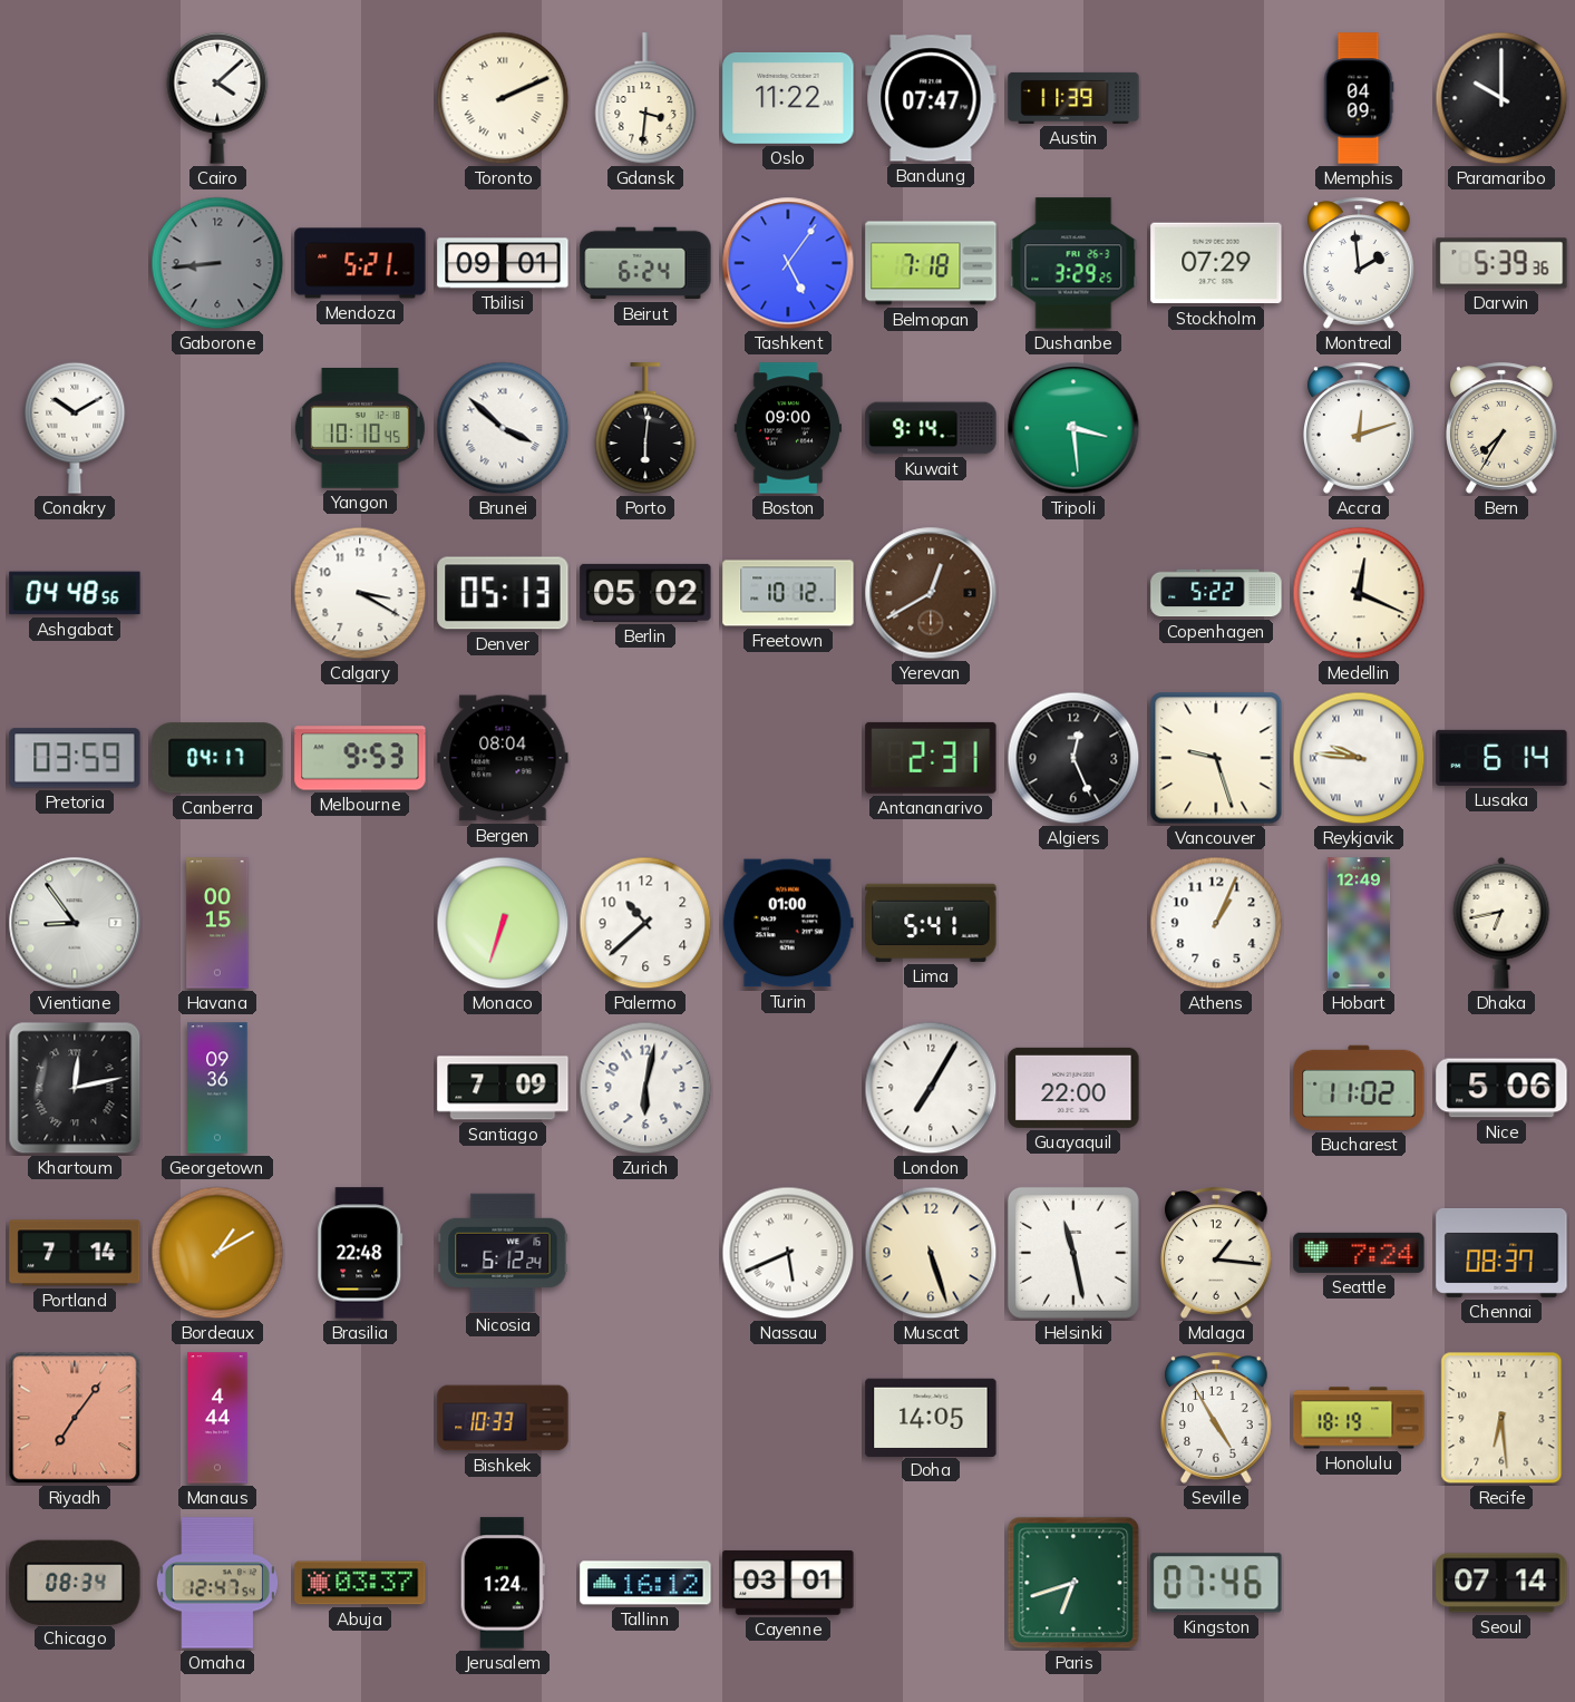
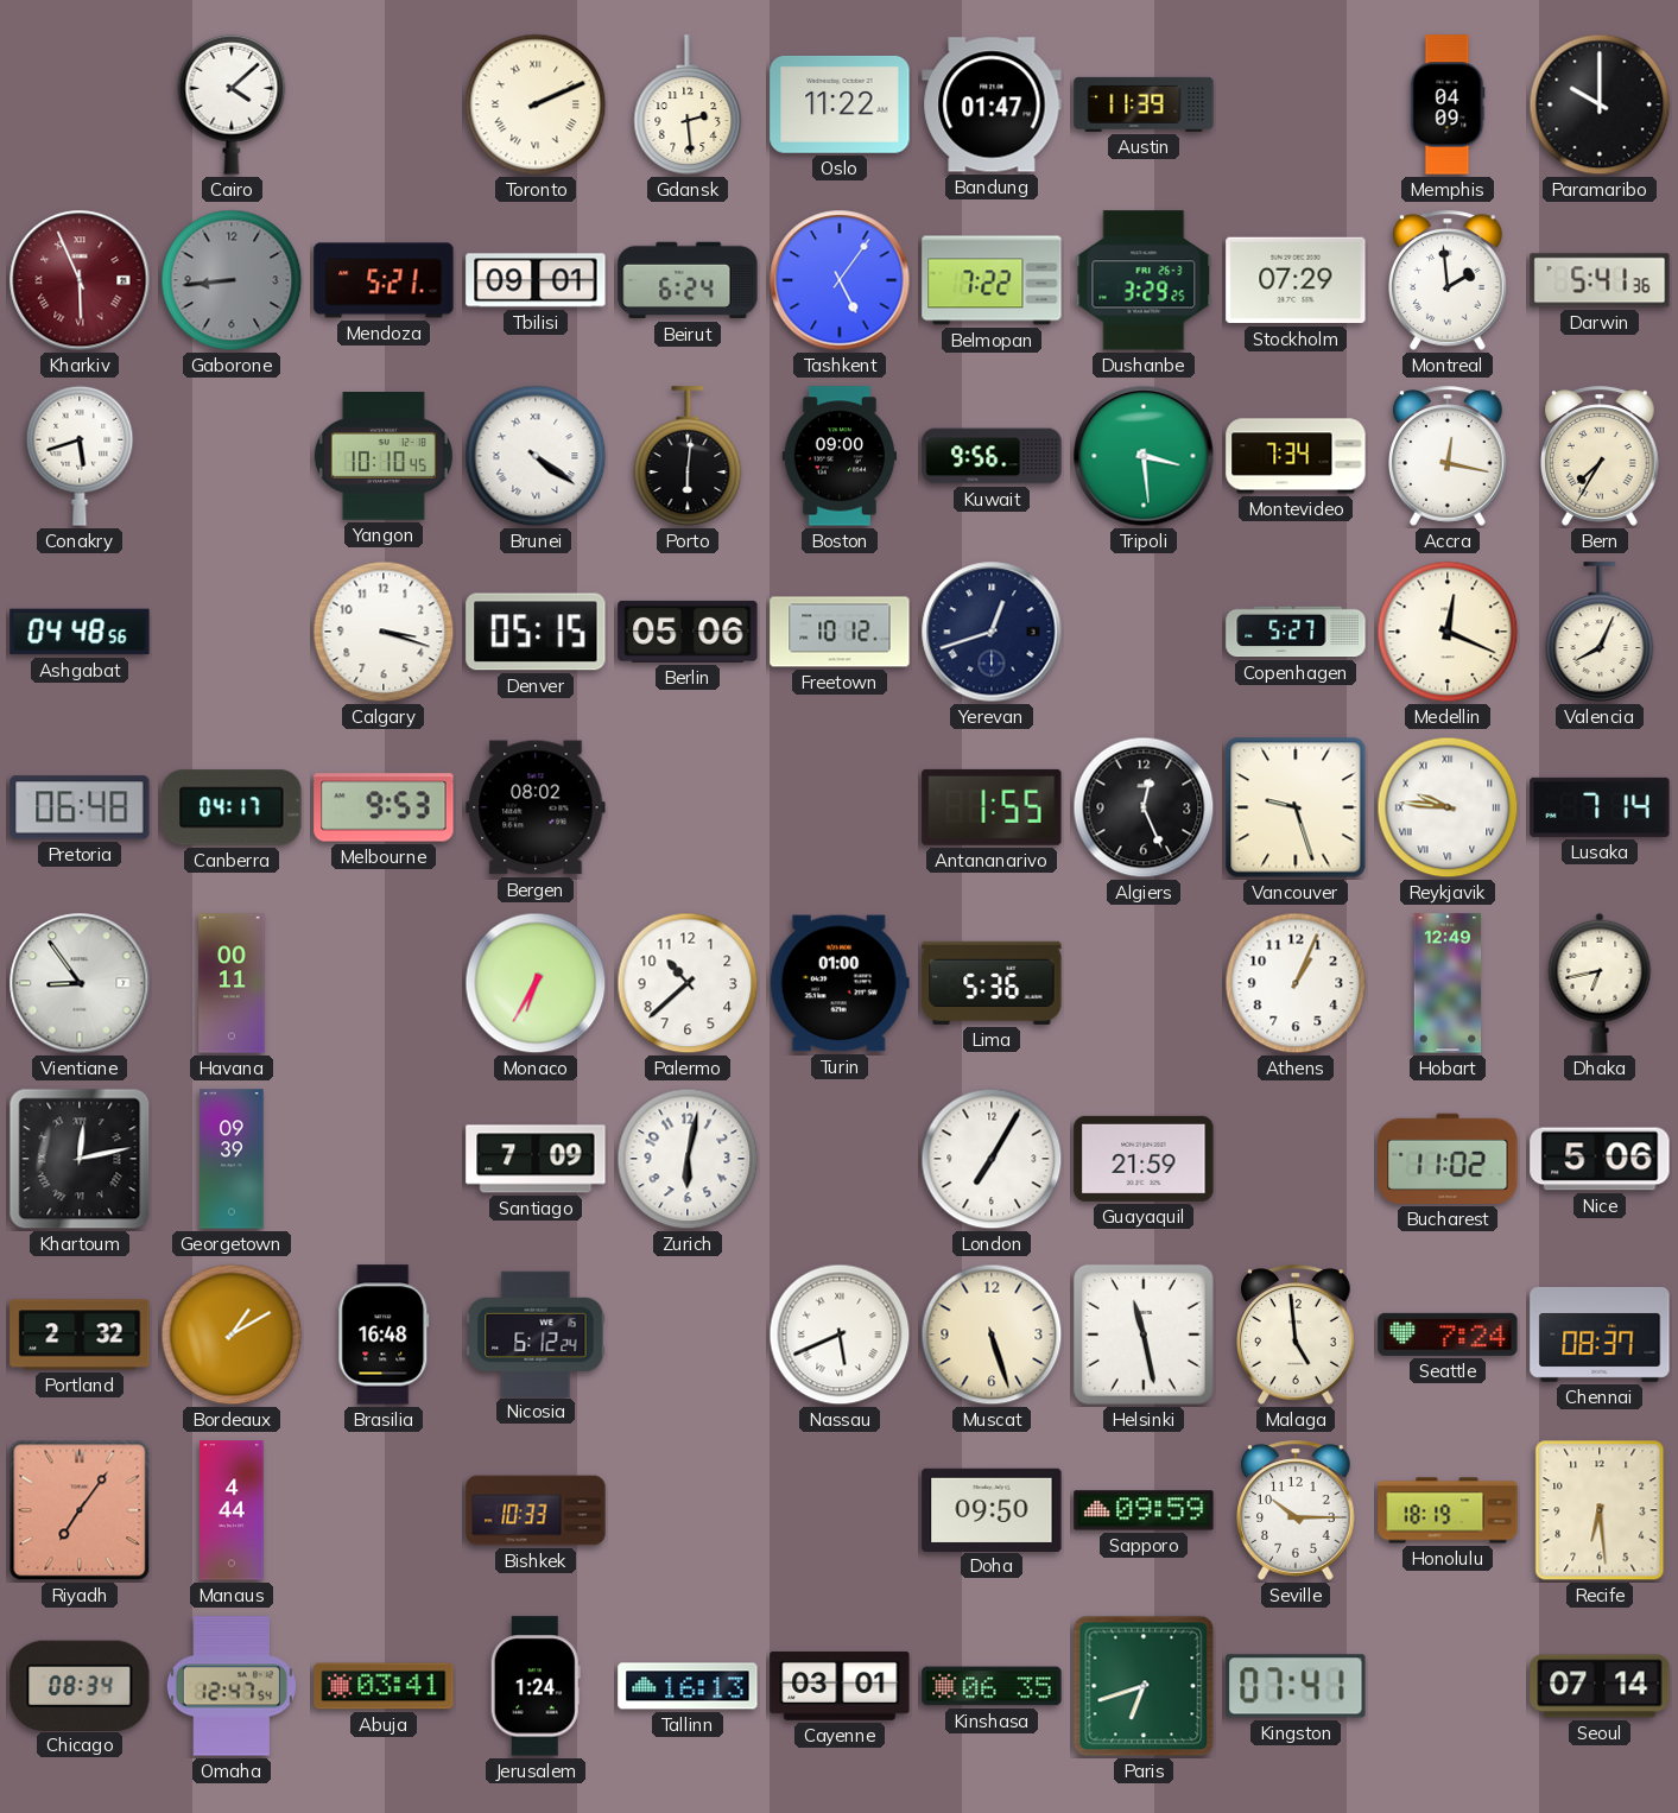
Gdansk: 3:31 -> 2:29 (688, 104)
Bandung: 07:47 -> 01:47 (992, 104)
Kharkiv: none -> 5:56 (80, 280)
Belmopan: 7:18 -> 7:22 (992, 280)
Darwin: 5:39 -> 5:41 (1600, 280)
Conakry: 10:10 -> 5:42 (80, 456)
Brunei: 3:52 -> 4:21 (536, 456)
Kuwait: 9:14 -> 9:56 (992, 456)
Montevideo: none -> 7:34 (1296, 456)
Accra: 12:12 -> 12:17 (1449, 456)
Calgary: 3:20 -> 3:18 (384, 632)
Denver: 05:13 -> 05:15 (536, 632)
Berlin: 05:02 -> 05:06 (688, 632)
Yerevan: 12:40 -> 12:42 (992, 632)
Yerevan dial: brown -> navy (992, 632)
Copenhagen: 5:22 -> 5:27 (1296, 632)
Valencia: none -> 8:04 (1600, 632)
Pretoria: 03:59 -> 06:48 (80, 807)
Bergen: 08:04 -> 08:02 (536, 807)
Antananarivo: 2:31 -> 1:55 (992, 807)
Lusaka: 6:14 -> 7:14 (1600, 807)
Havana: 00:15 -> 00:11 (232, 983)
Monaco: 6:33 -> 6:35 (536, 983)
Lima: 5:41 -> 5:36 (992, 983)
Georgetown: 09:36 -> 09:39 (232, 1159)
Guayaquil: 22:00 -> 21:59 (1144, 1159)
Portland: 7:14 -> 2:32 (80, 1335)
Brasilia: 22:48 -> 16:48 (384, 1335)
Malaga: 1:16 -> 4:59 (1297, 1335)
Doha: 14:05 -> 09:50 (992, 1509)
Sapporo: none -> 09:59 (1144, 1510)
Seville: 4:55 -> 10:15 (1297, 1510)
Abuja: 03:37 -> 03:41 (384, 1686)
Tallinn: 16:12 -> 16:13 (688, 1686)
Kinshasa: none -> 06:35 (992, 1686)
Kingston: 07:46 -> 07:41 (1296, 1686)
